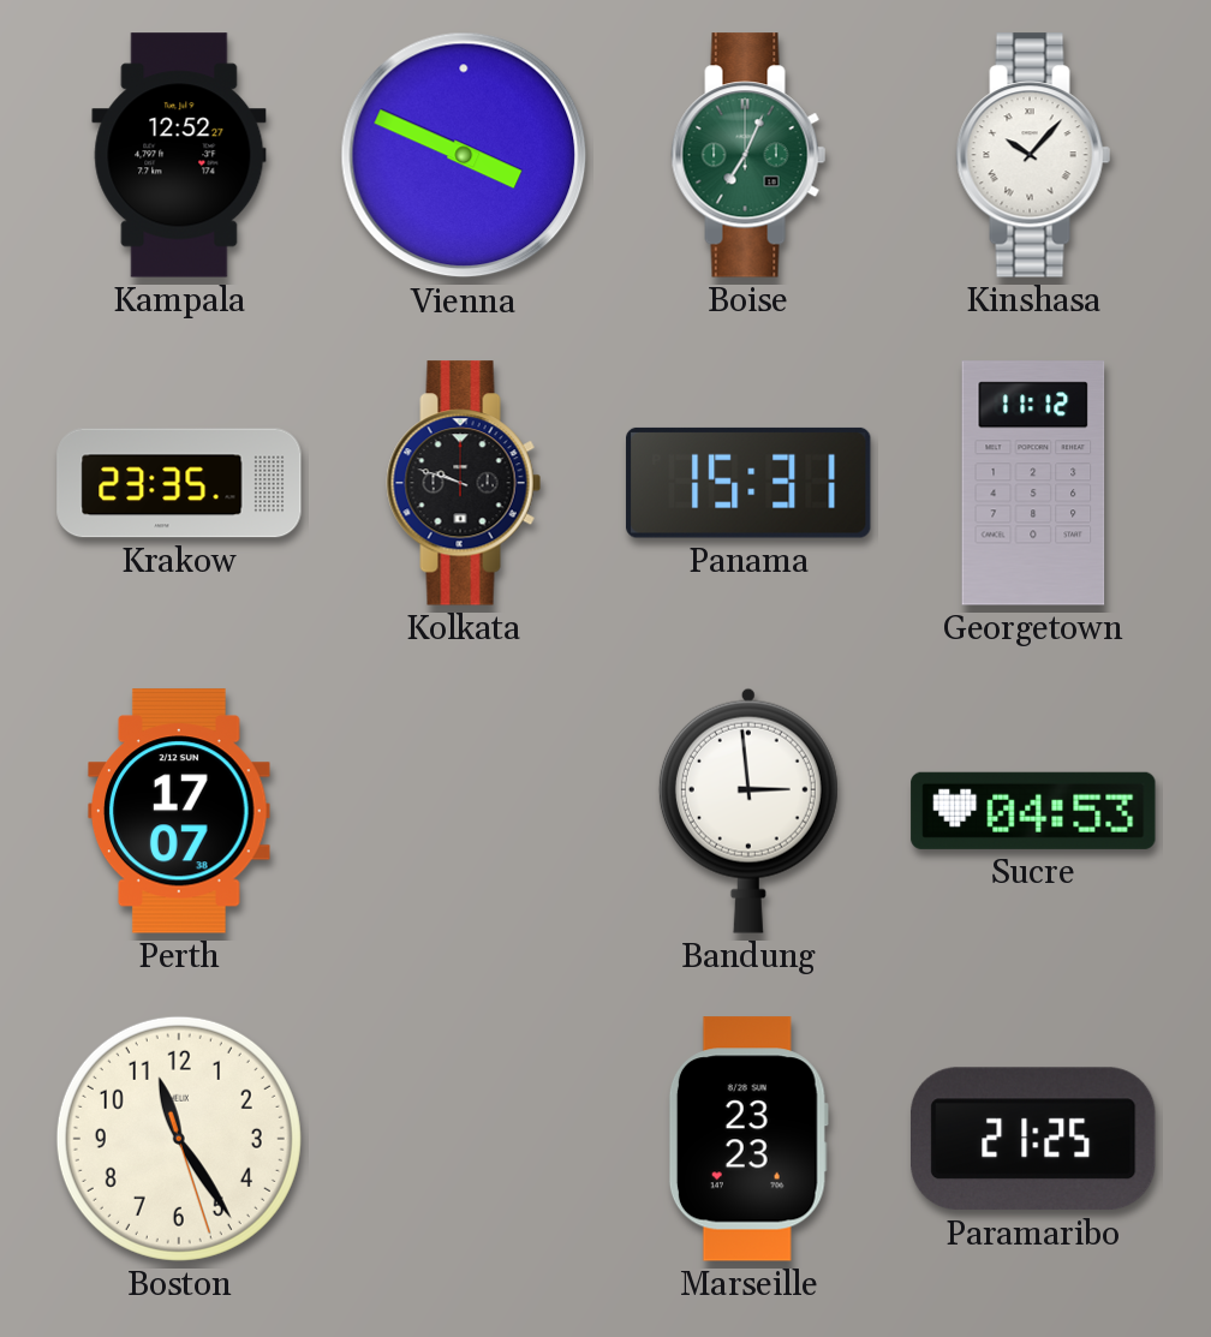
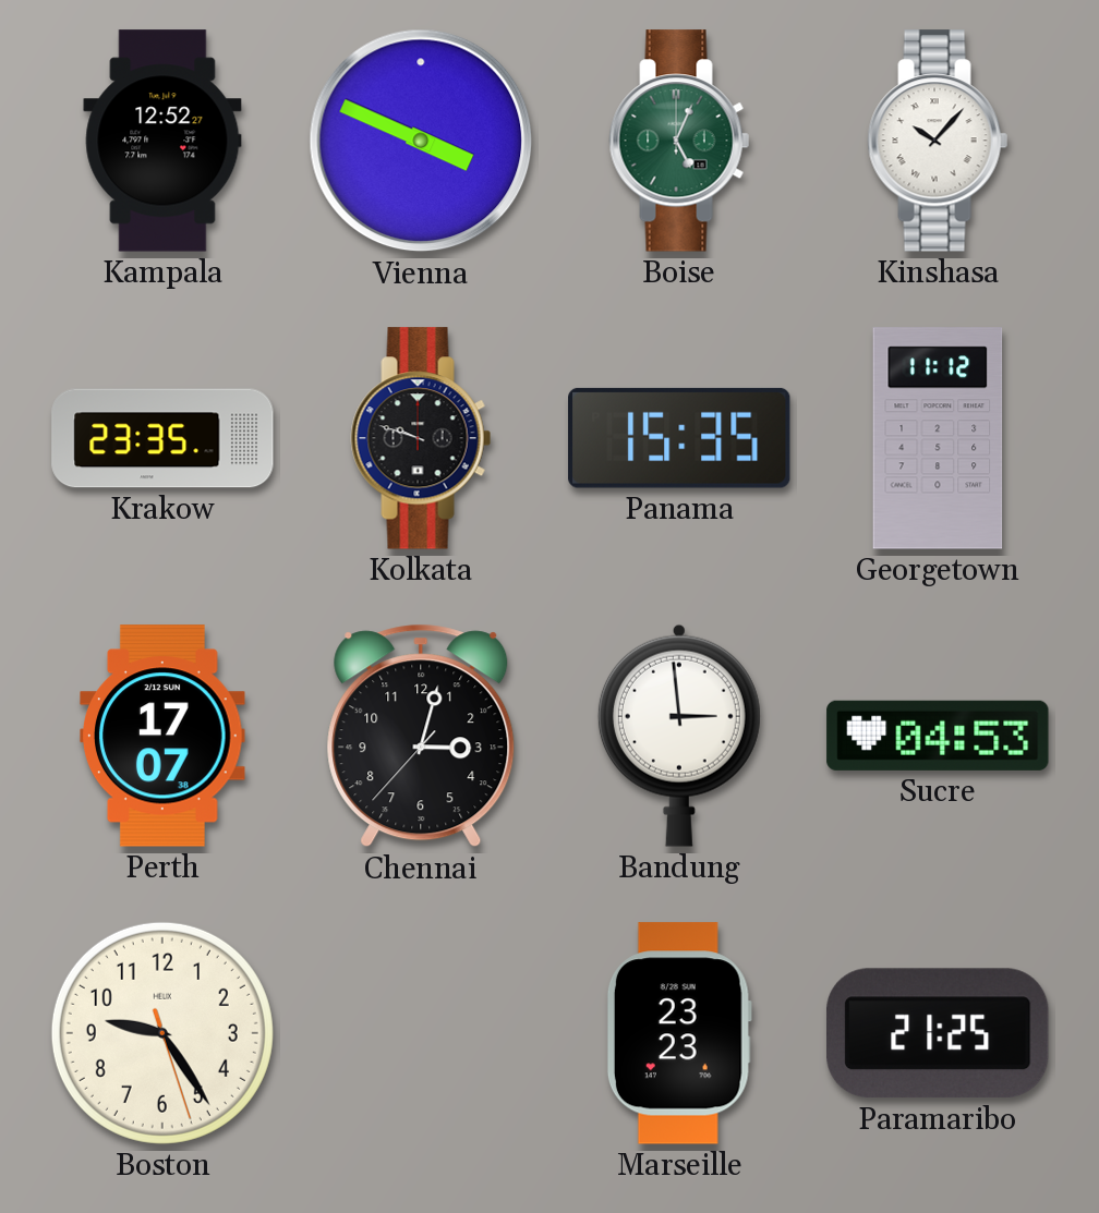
Boise: 7:04 -> 5:04 (679, 141)
Panama: 15:31 -> 15:35 (679, 438)
Chennai: none -> 3:02 (421, 736)
Boston: 11:24 -> 9:24 (162, 1033)
